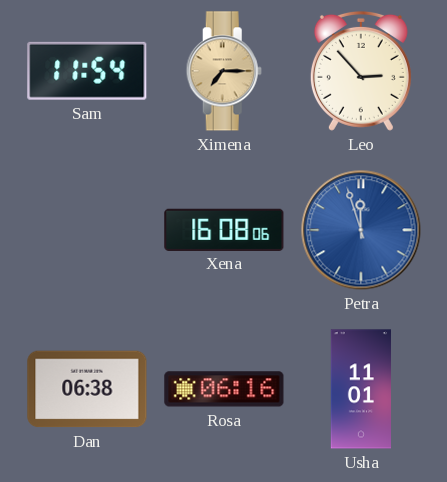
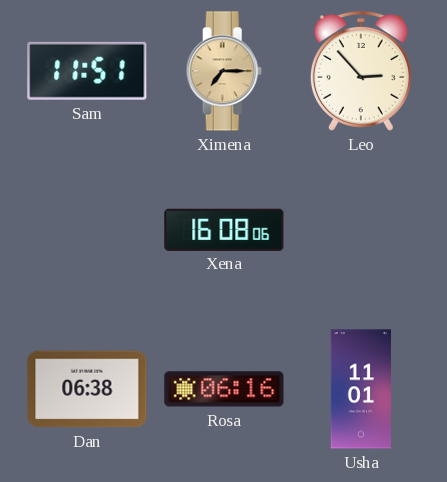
Sam: 11:54 -> 11:51 (87, 71)
Petra: 11:57 -> none (361, 230)
